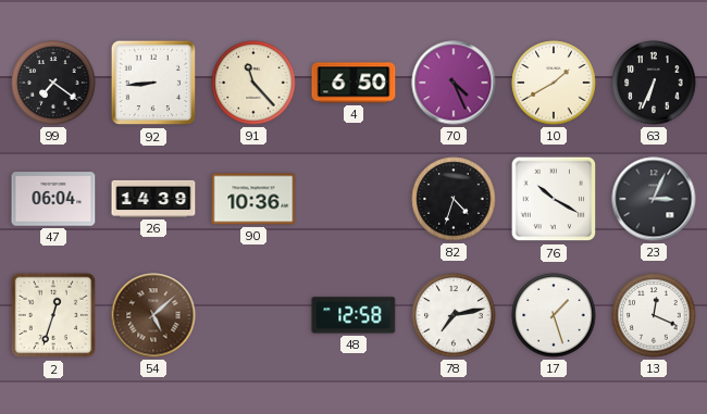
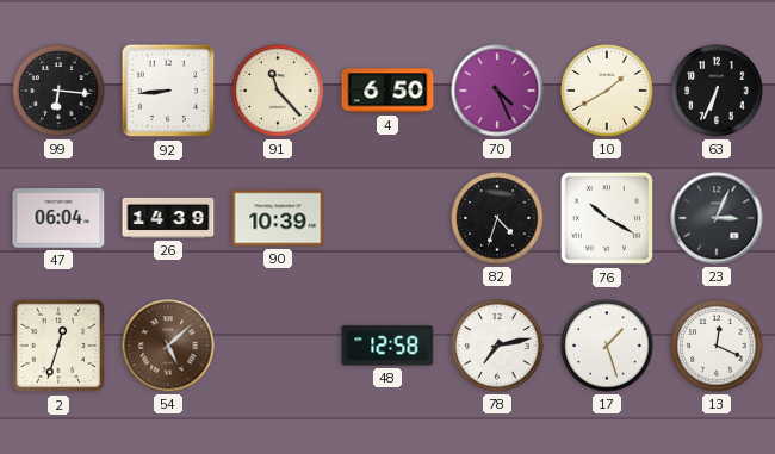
99: 7:21 -> 6:16 (58, 91)
90: 10:36 -> 10:39 (278, 218)
